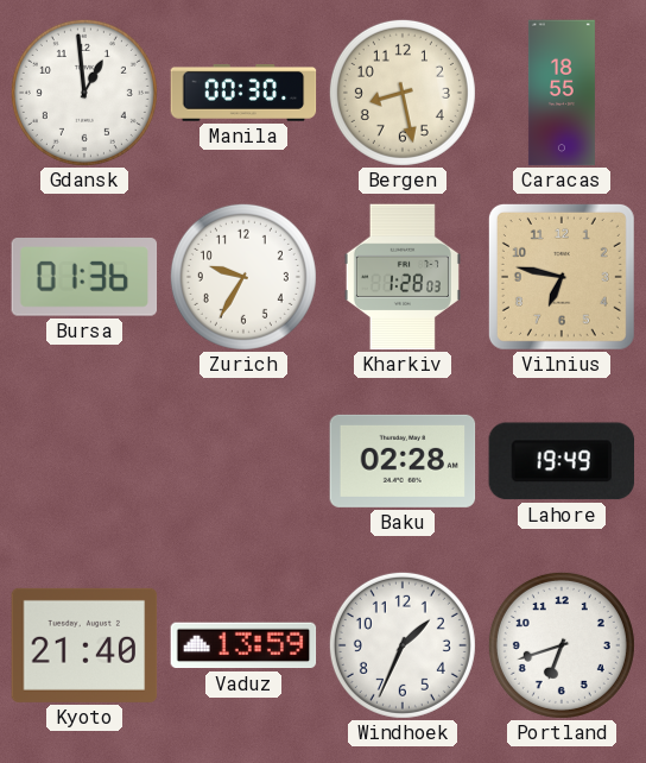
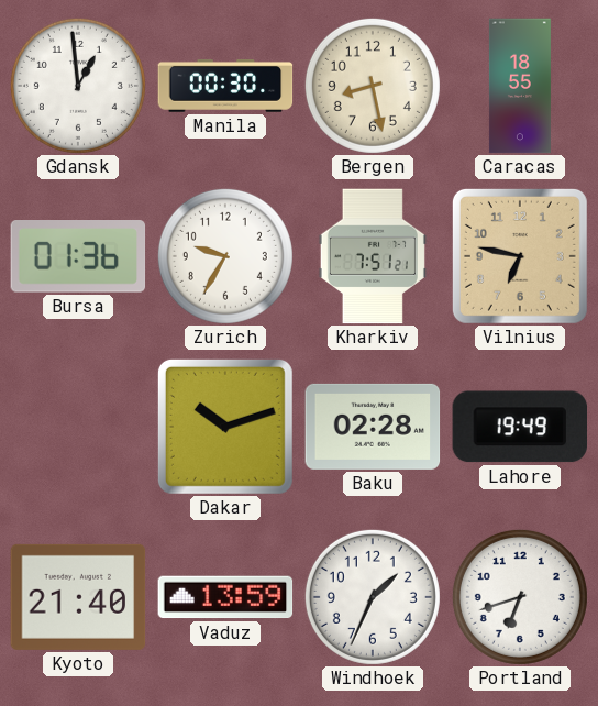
Kharkiv: 1:28 -> 7:51 (373, 256)
Dakar: none -> 10:12 (225, 427)
